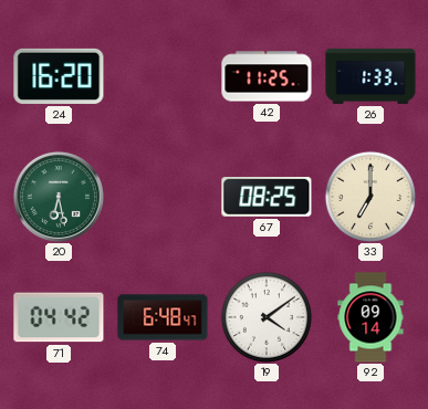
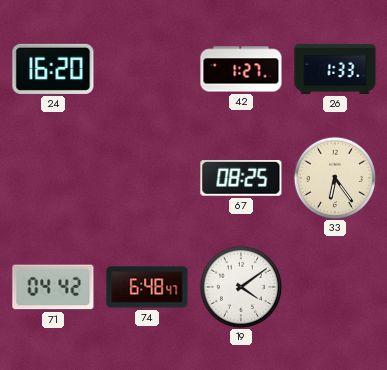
42: 11:25 -> 1:27 (241, 69)
20: 6:28 -> none (59, 197)
33: 7:00 -> 6:24 (334, 177)
92: 09:14 -> none (370, 317)
